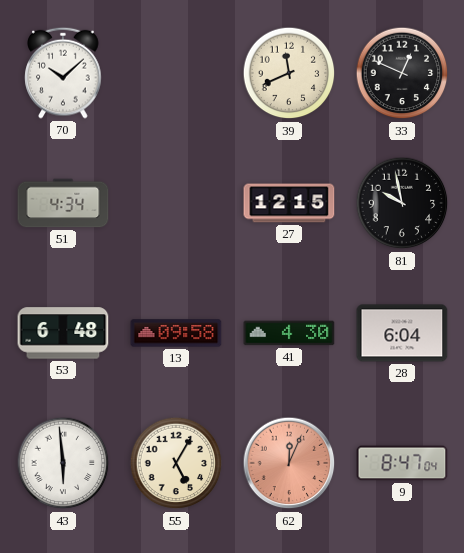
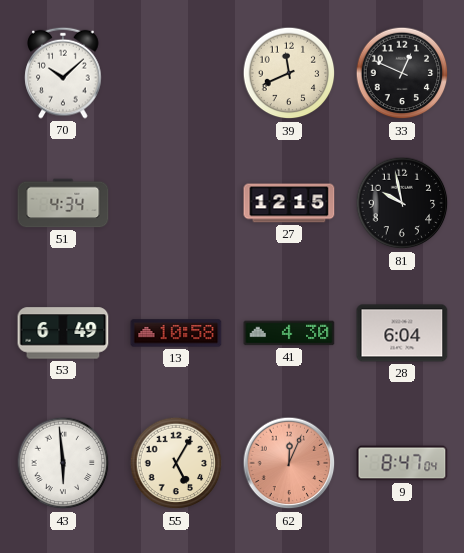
53: 6:48 -> 6:49 (63, 333)
13: 09:58 -> 10:58 (176, 333)
